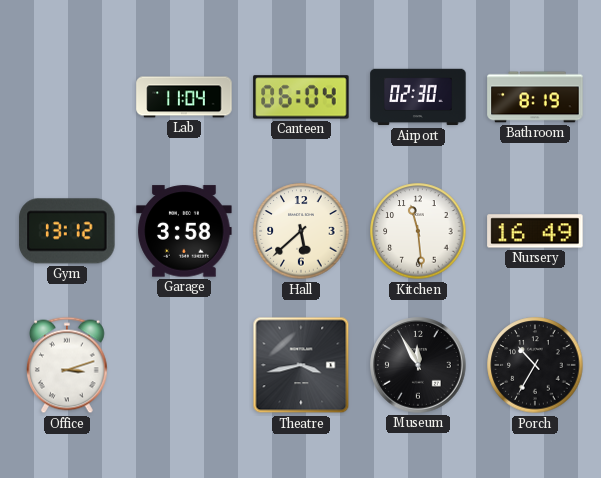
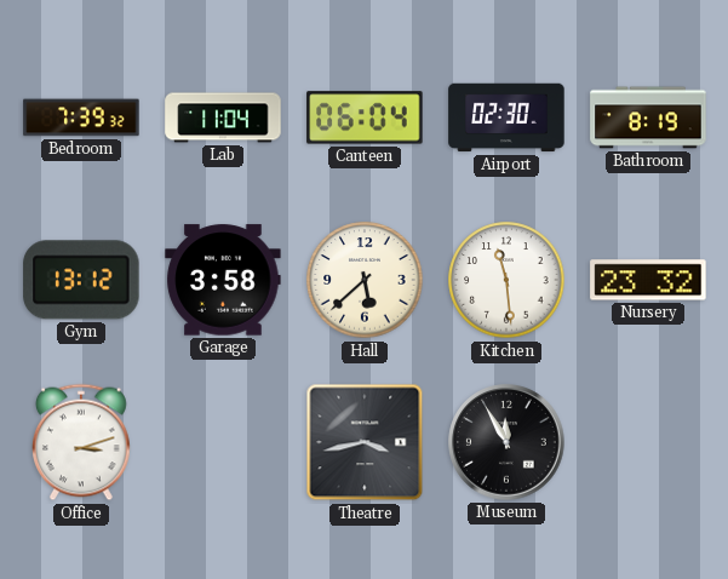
Bedroom: none -> 7:39 (81, 117)
Nursery: 16:49 -> 23:32 (648, 280)
Porch: 10:35 -> none (535, 365)
